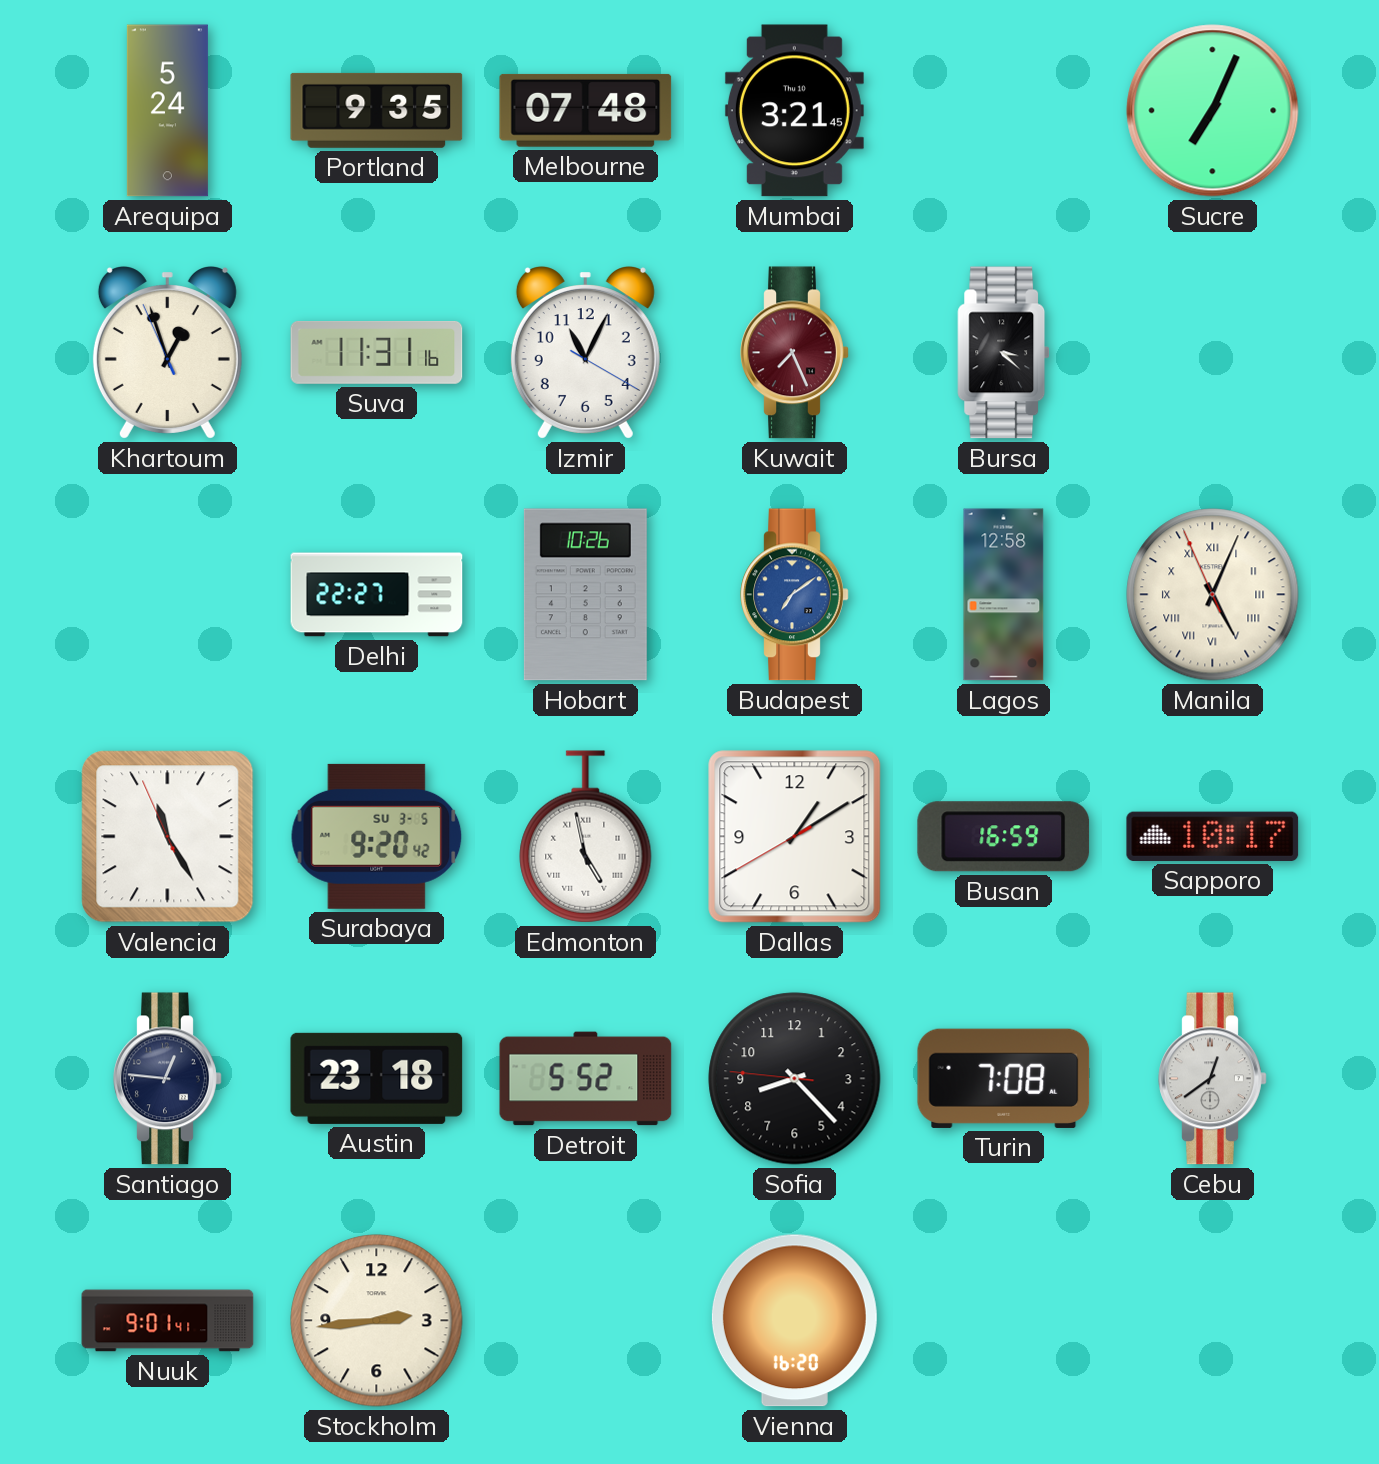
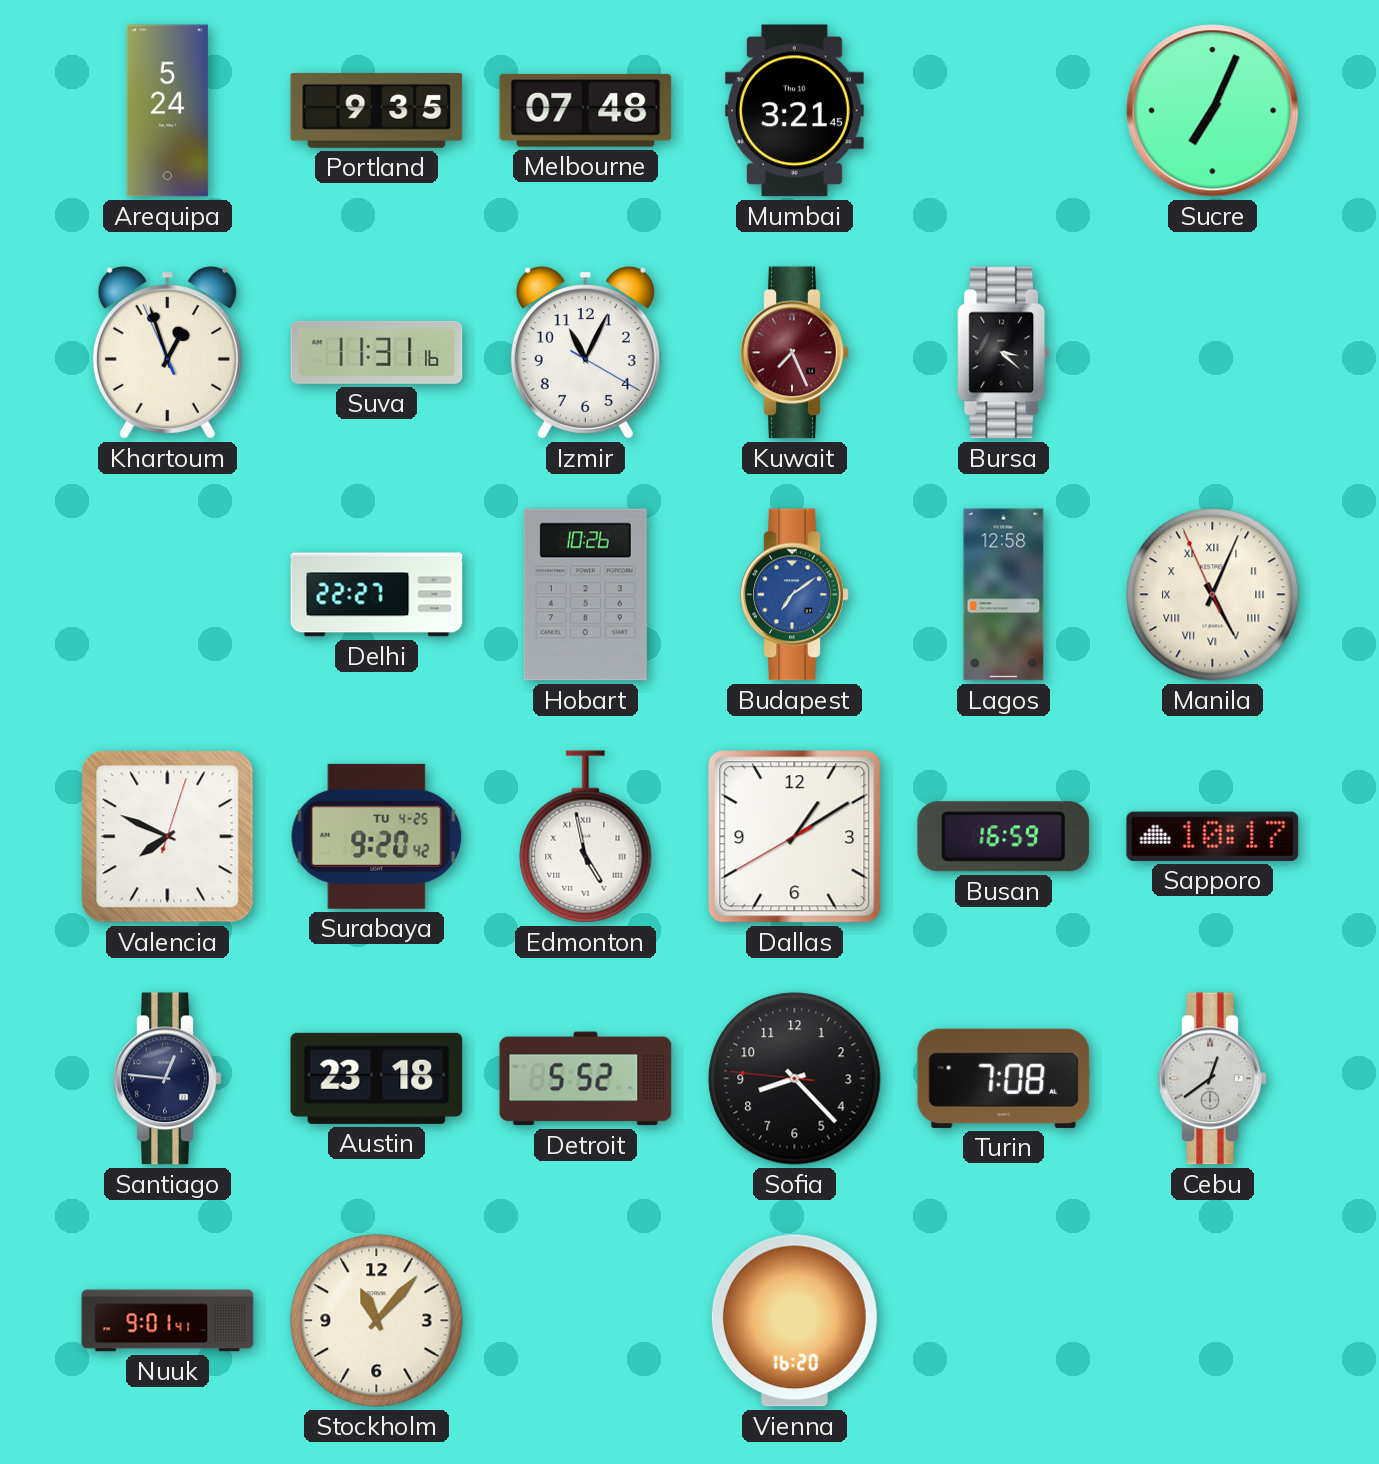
Valencia: 11:24 -> 7:49 (168, 837)
Surabaya date: SU 3-5 -> TU 4-25 (377, 836)
Stockholm: 2:44 -> 11:07 (377, 1321)
